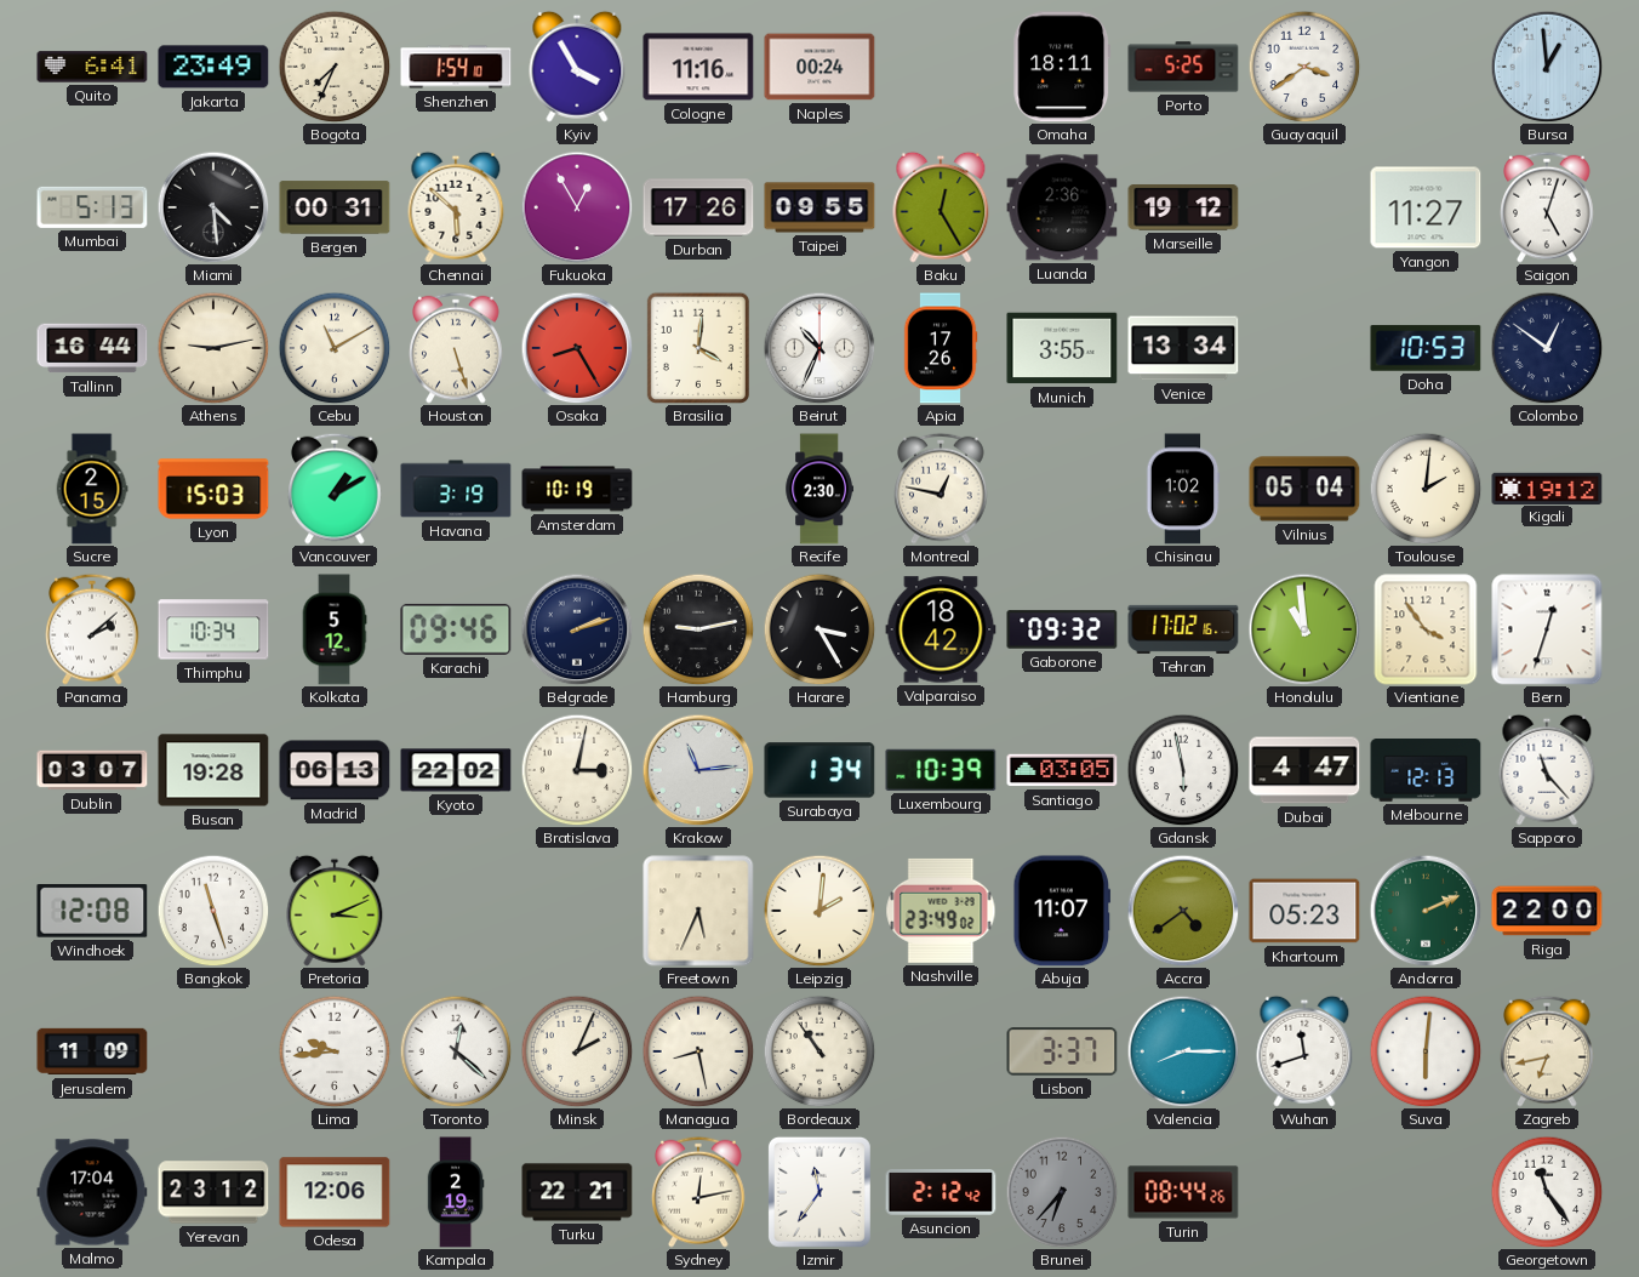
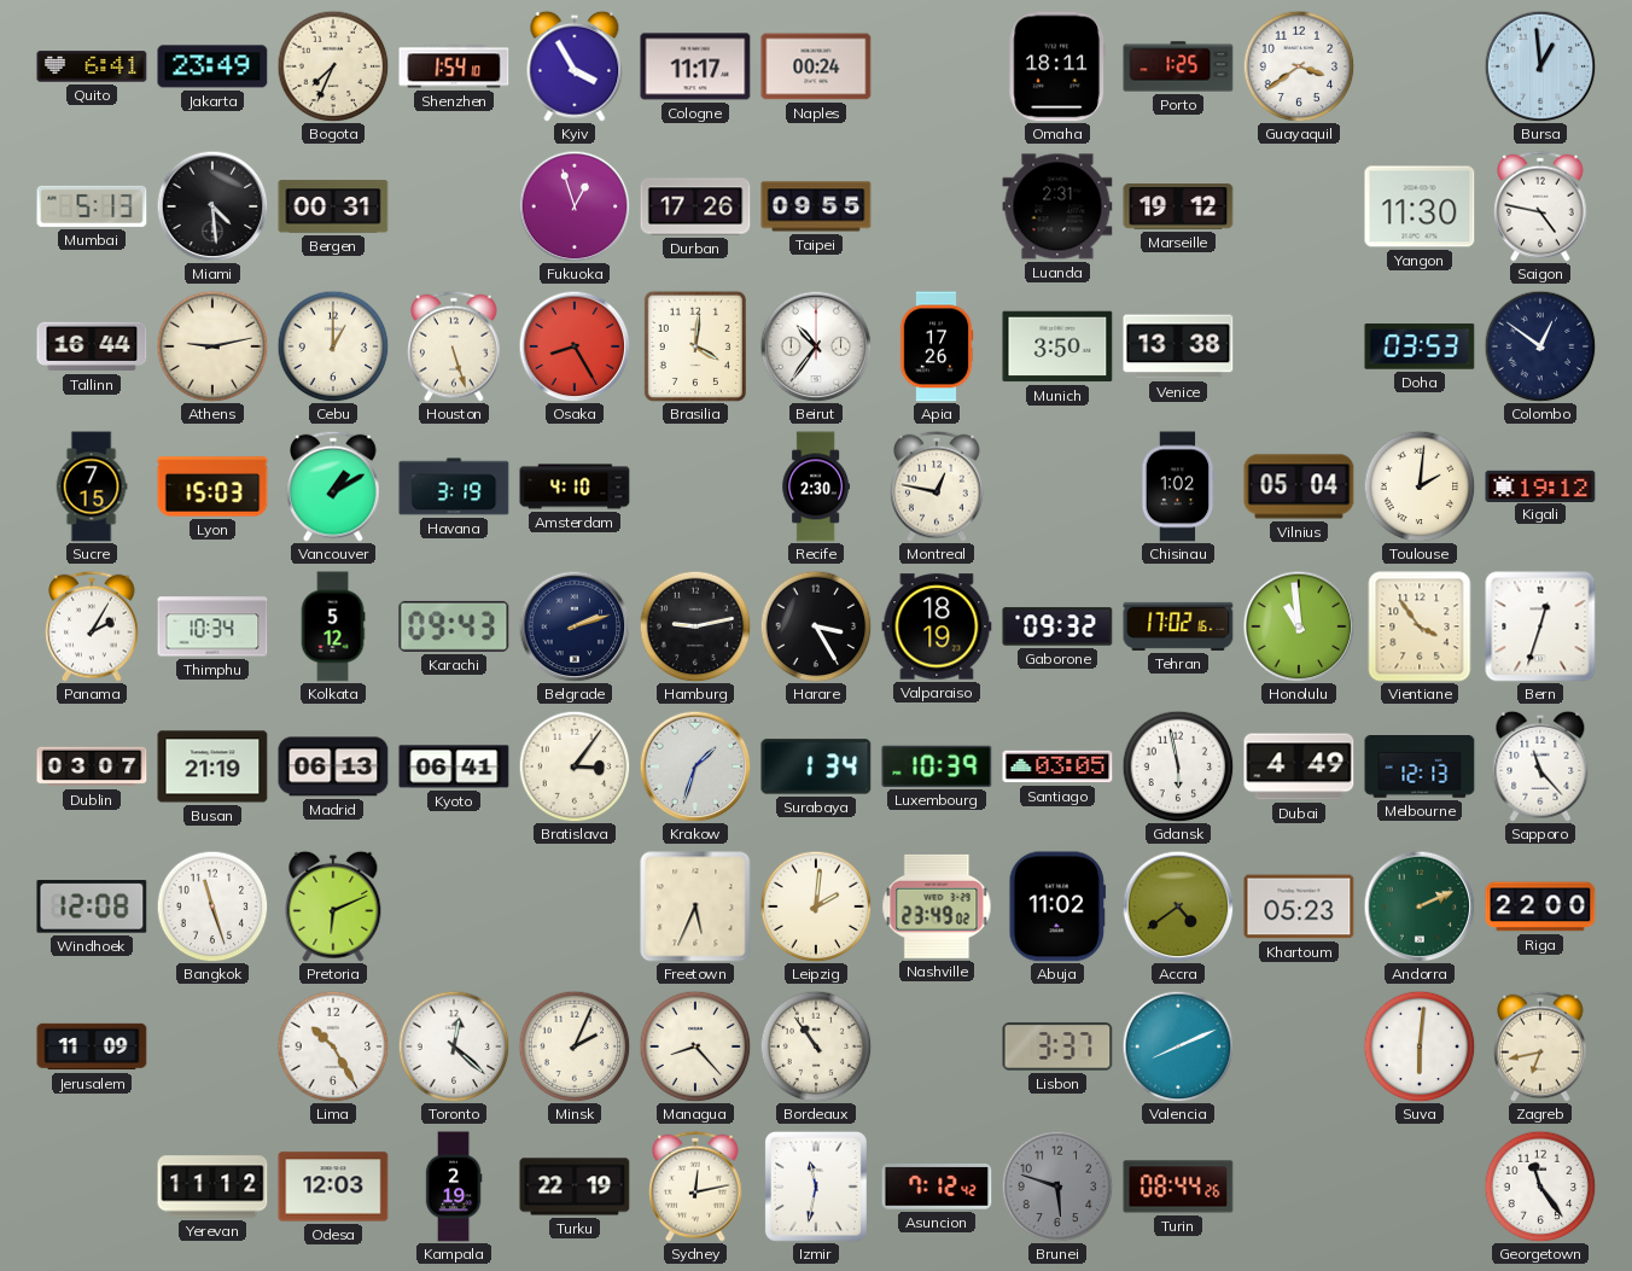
Cologne: 11:16 -> 11:17 (695, 66)
Porto: 5:25 -> 1:25 (1178, 66)
Chennai: 5:52 -> none (456, 207)
Fukuoka: 12:55 -> 12:57 (575, 206)
Baku: 12:25 -> none (941, 207)
Luanda: 2:36 -> 2:31 (1057, 206)
Yangon: 11:27 -> 11:30 (1420, 206)
Saigon: 5:03 -> 4:47 (1540, 206)
Cebu: 11:10 -> 1:00 (333, 346)
Beirut: 10:34 -> 10:36 (816, 346)
Munich: 3:55 -> 3:50 (1057, 346)
Venice: 13:34 -> 13:38 (1178, 346)
Doha: 10:53 -> 03:53 (1420, 346)
Sucre: 2:15 -> 7:15 (92, 486)
Amsterdam: 10:19 -> 4:10 (575, 486)
Panama: 2:08 -> 2:05 (92, 626)
Karachi: 09:46 -> 09:43 (454, 626)
Valparaiso: 18:42 -> 18:19 (937, 626)
Busan: 19:28 -> 21:19 (212, 766)
Kyoto: 22:02 -> 06:41 (454, 766)
Bratislava: 3:02 -> 3:06 (575, 766)
Krakow: 11:14 -> 1:33 (695, 766)
Dubai: 4:47 -> 4:49 (1299, 766)
Pretoria: 3:11 -> 6:11 (333, 906)
Abuja: 11:07 -> 11:02 (1057, 906)
Lima: 9:44 -> 10:25 (333, 1046)
Managua: 8:28 -> 8:23 (695, 1046)
Valencia: 8:15 -> 8:11 (1178, 1046)
Wuhan: 11:42 -> none (1304, 1051)
Malmo: 17:04 -> none (92, 1192)
Yerevan: 23:12 -> 11:12 (212, 1187)
Odesa: 12:06 -> 12:03 (333, 1187)
Turku: 22:21 -> 22:19 (575, 1187)
Izmir: 11:36 -> 11:32 (816, 1187)
Asuncion: 2:12 -> 7:12 (937, 1188)
Brunei: 6:37 -> 5:48 (1057, 1187)
